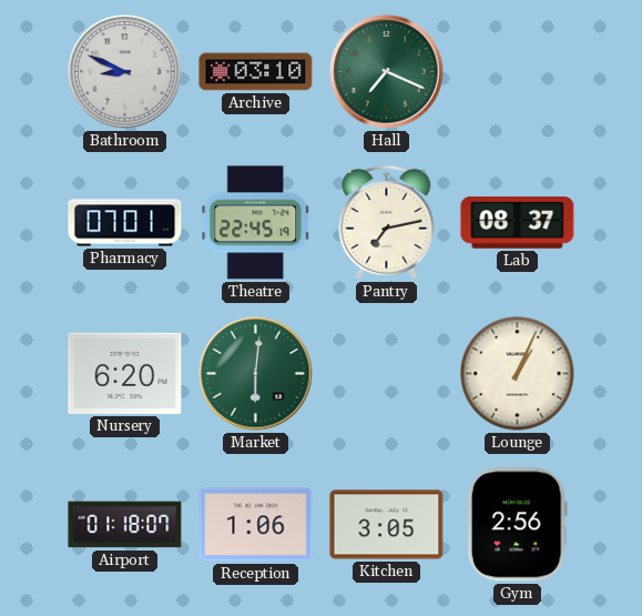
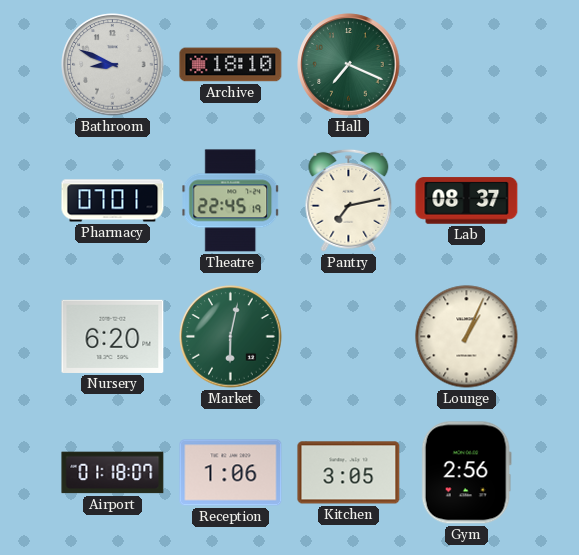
Archive: 03:10 -> 18:10 (231, 65)
Market: 6:01 -> 6:02 (231, 337)
